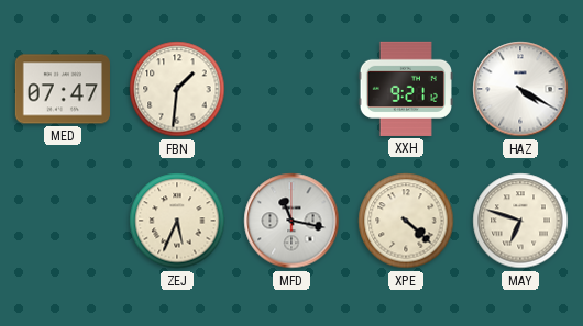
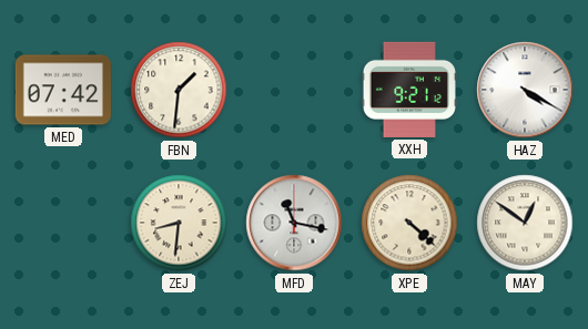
MED: 07:47 -> 07:42 (63, 90)
ZEJ: 5:34 -> 8:31 (179, 223)
MAY: 6:48 -> 12:51 (525, 223)
